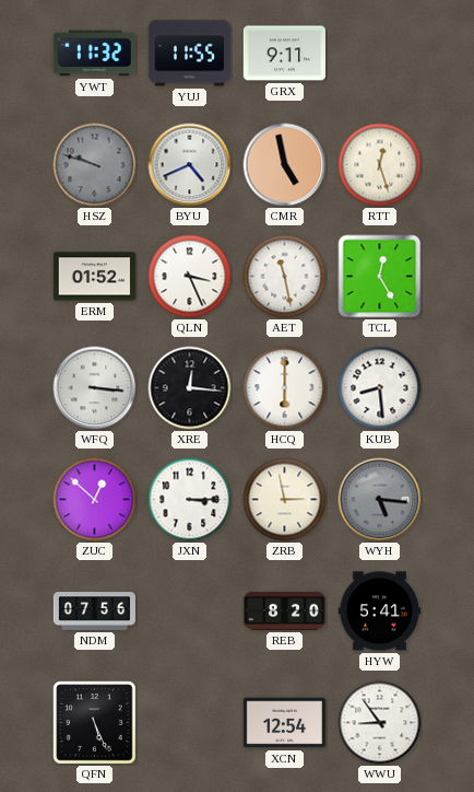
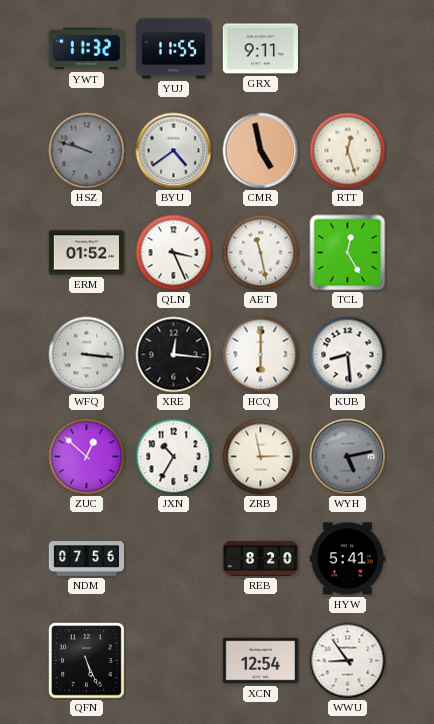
BYU: 4:41 -> 4:39 (174, 151)
JXN: 3:15 -> 10:35 (174, 457)
WYH: 5:16 -> 5:13 (348, 457)
